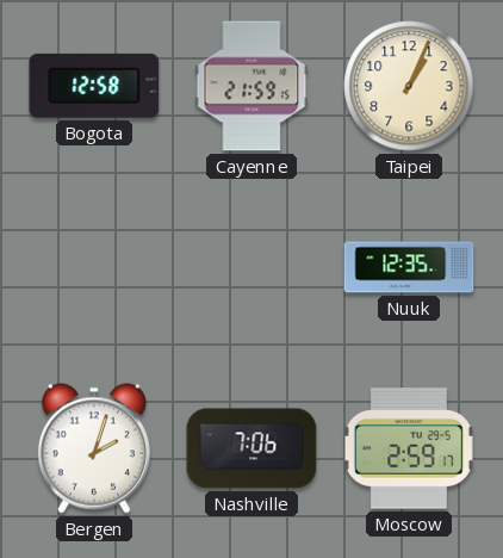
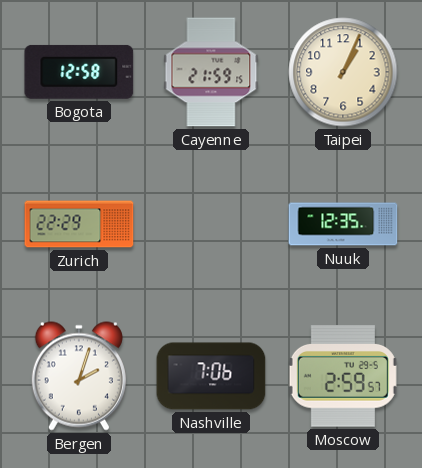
Zurich: none -> 22:29 (79, 224)
Moscow: 2:59:17 -> 2:59:57 (343, 376)
